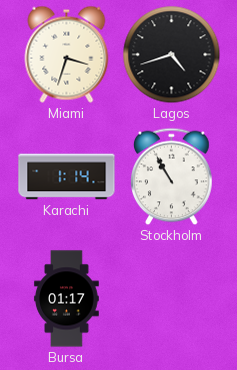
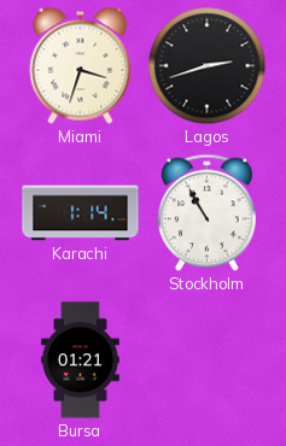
Lagos: 4:42 -> 2:42 (208, 66)
Bursa: 01:17 -> 01:21 (81, 360)
